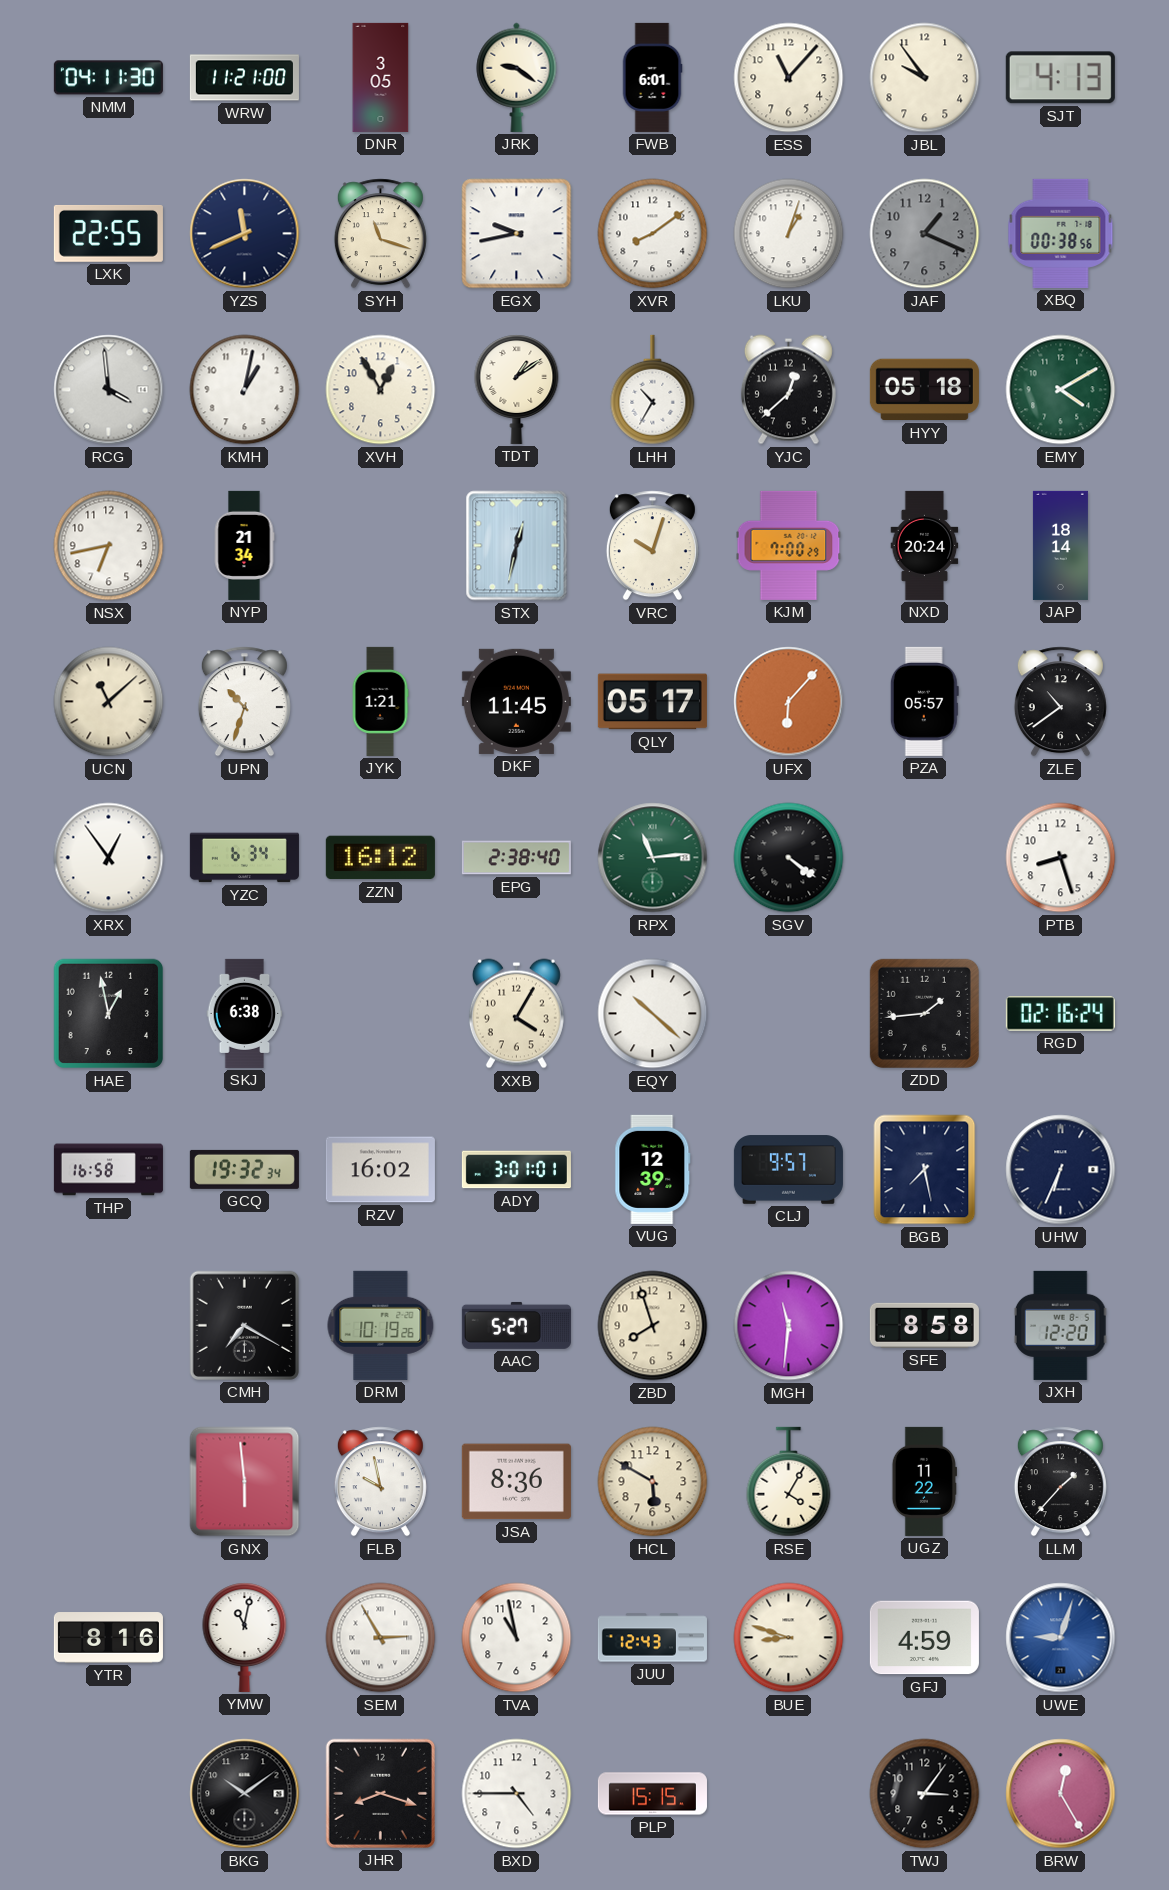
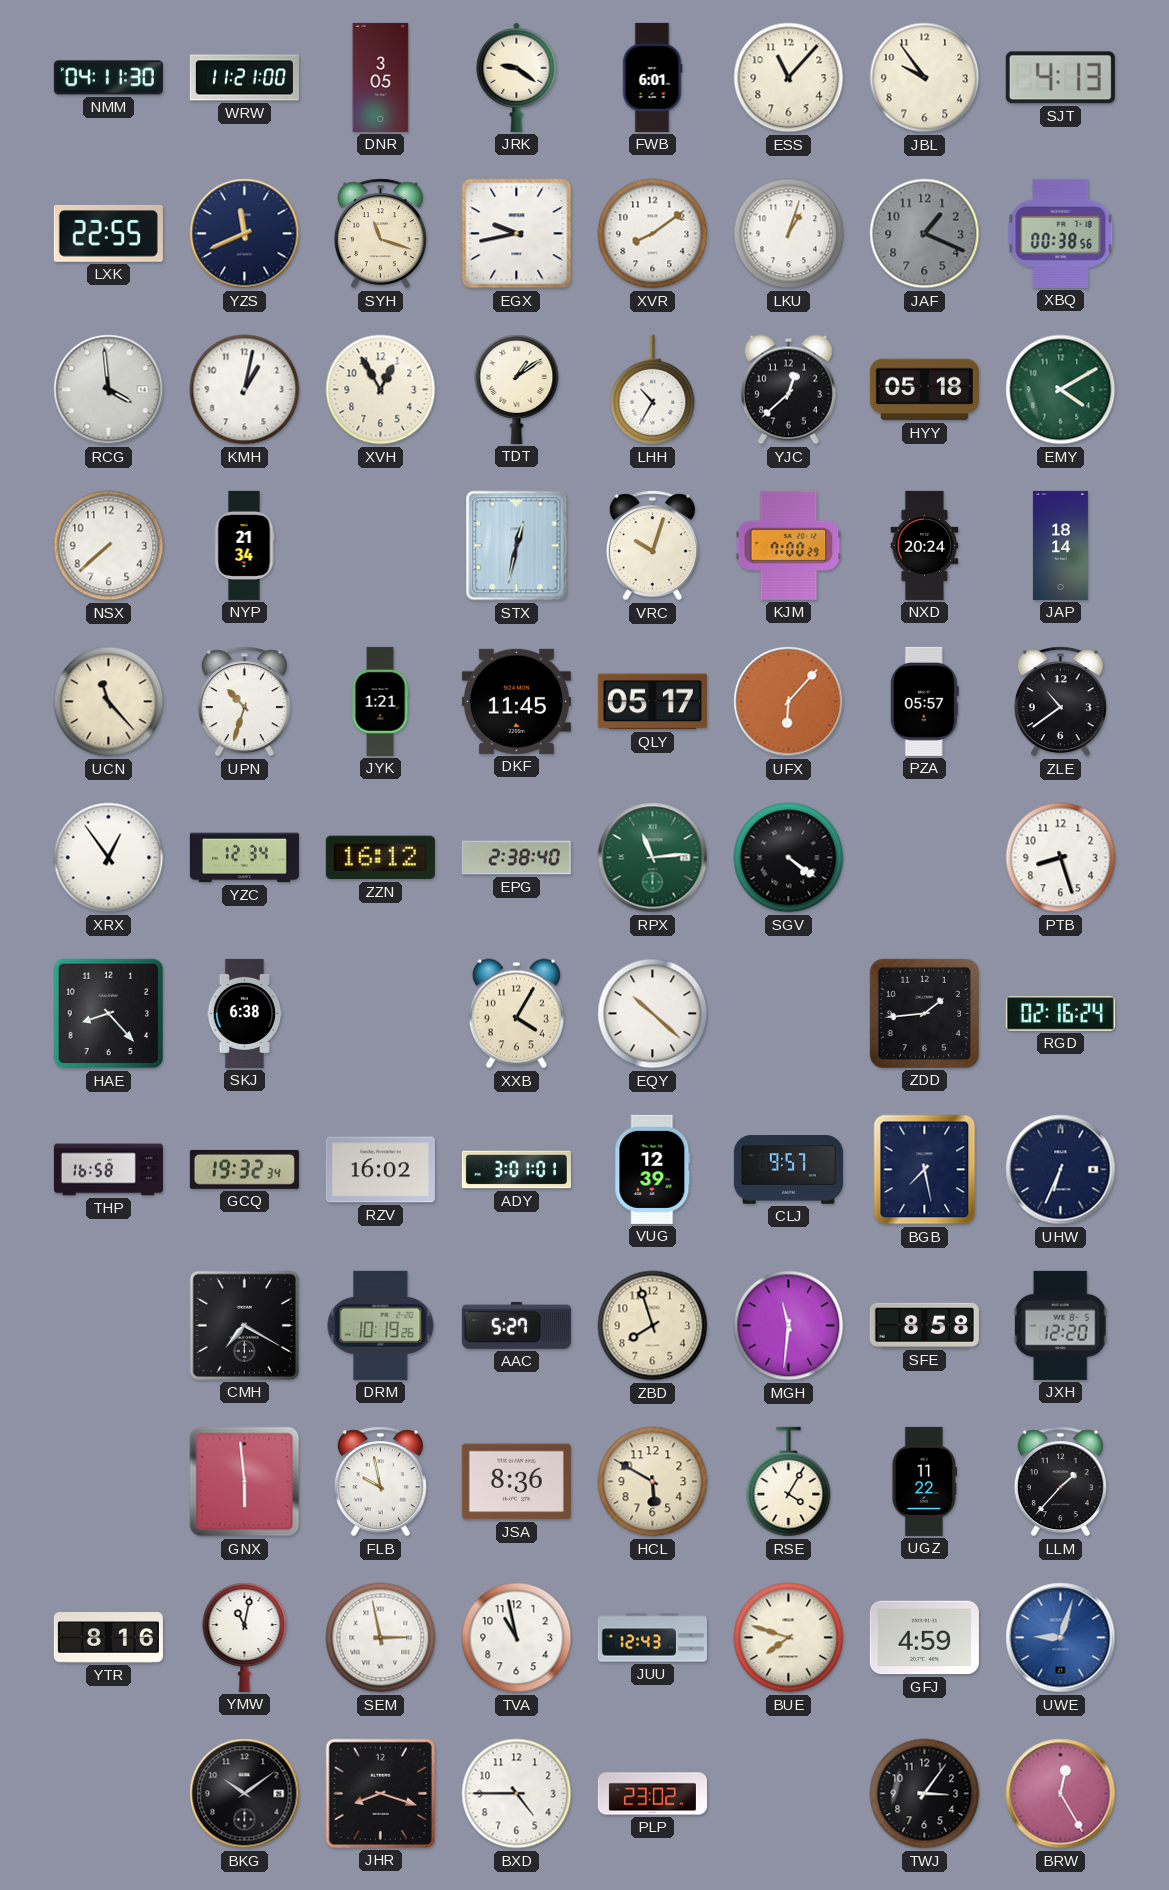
NSX: 6:43 -> 7:38 (109, 546)
UCN: 11:08 -> 11:23 (109, 702)
YZC: 6:34 -> 12:34 (244, 858)
HAE: 12:58 -> 8:23 (109, 1014)
SEM: 2:55 -> 2:58 (381, 1638)
BUE: 8:48 -> 7:48 (789, 1638)
PLP: 15:15 -> 23:02 (652, 1794)
